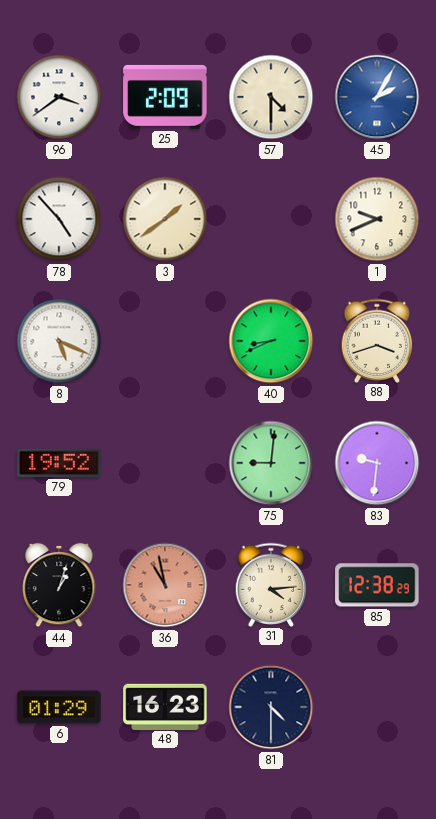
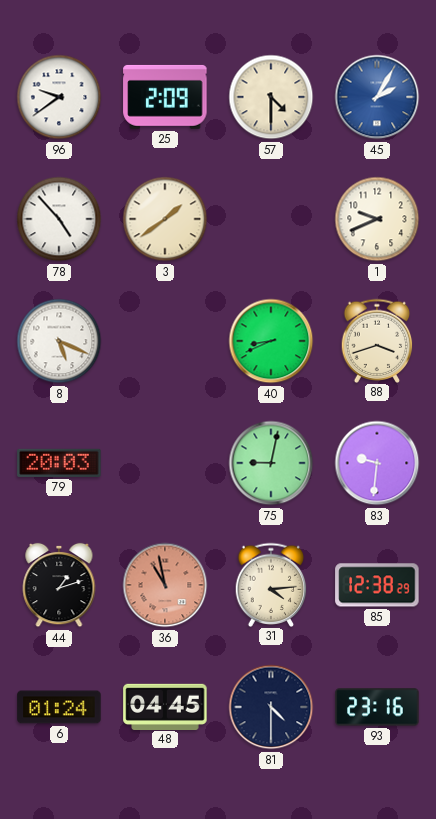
96: 3:39 -> 9:39 (59, 97)
79: 19:52 -> 20:03 (59, 463)
75: 9:01 -> 9:02 (271, 463)
44: 1:03 -> 1:12 (59, 585)
6: 01:29 -> 01:24 (59, 707)
48: 16:23 -> 04:45 (165, 706)
93: none -> 23:16 (377, 707)
